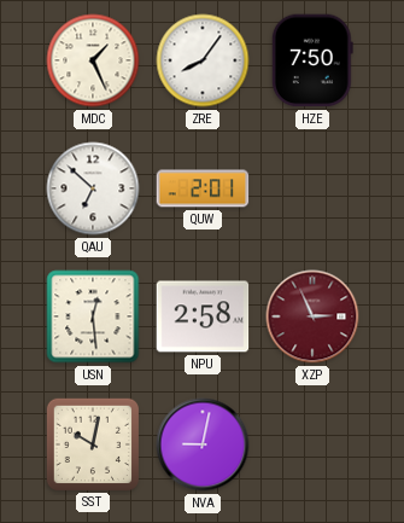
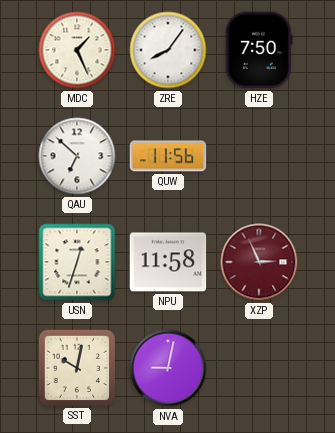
QUW: 2:01 -> 11:56 (168, 156)
USN: 12:29 -> 12:33 (77, 262)
NPU: 2:58 -> 11:58 (168, 262)
